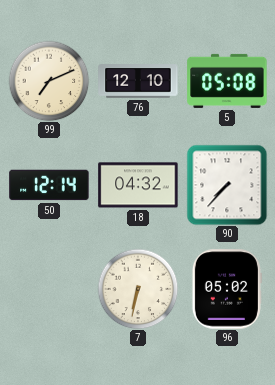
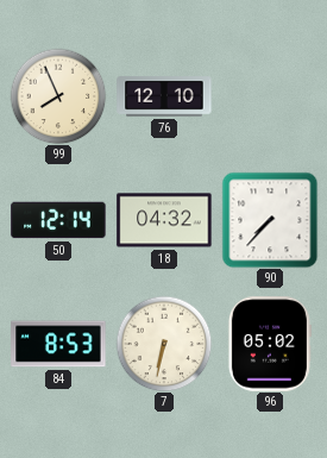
99: 7:11 -> 7:56 (58, 96)
5: 05:08 -> none (227, 81)
84: none -> 8:53 (58, 344)
